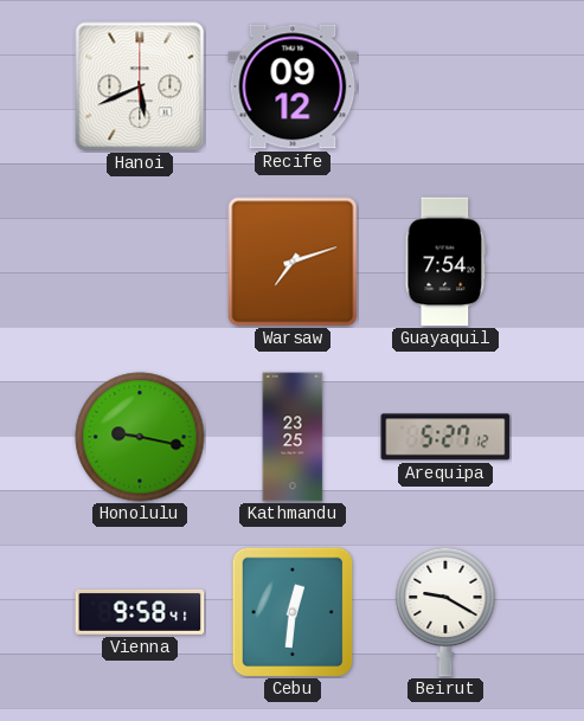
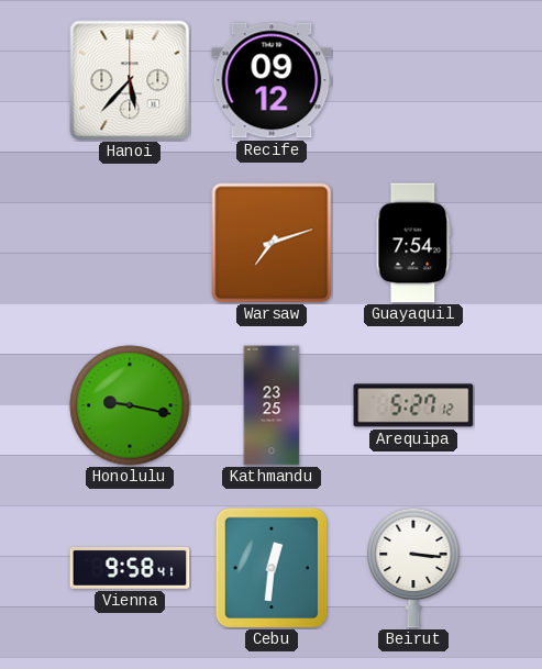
Hanoi: 5:41 -> 5:37 (130, 80)
Beirut: 9:20 -> 3:16 (413, 568)
